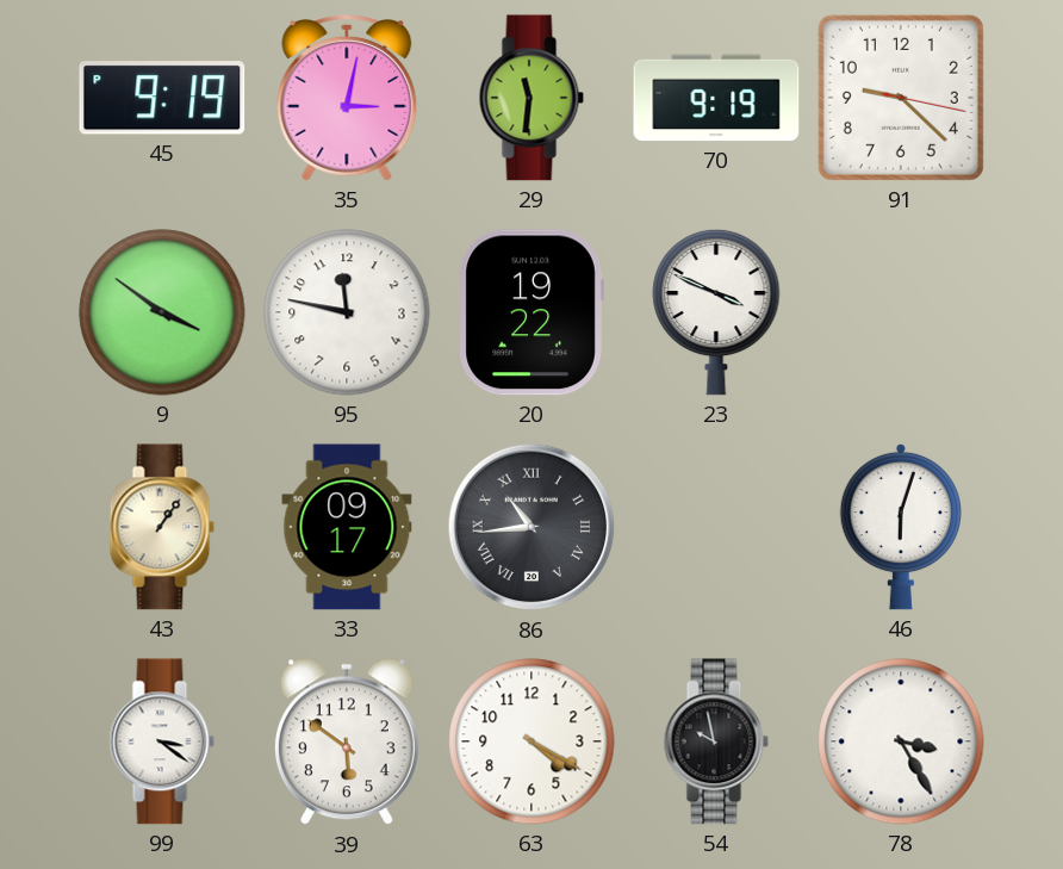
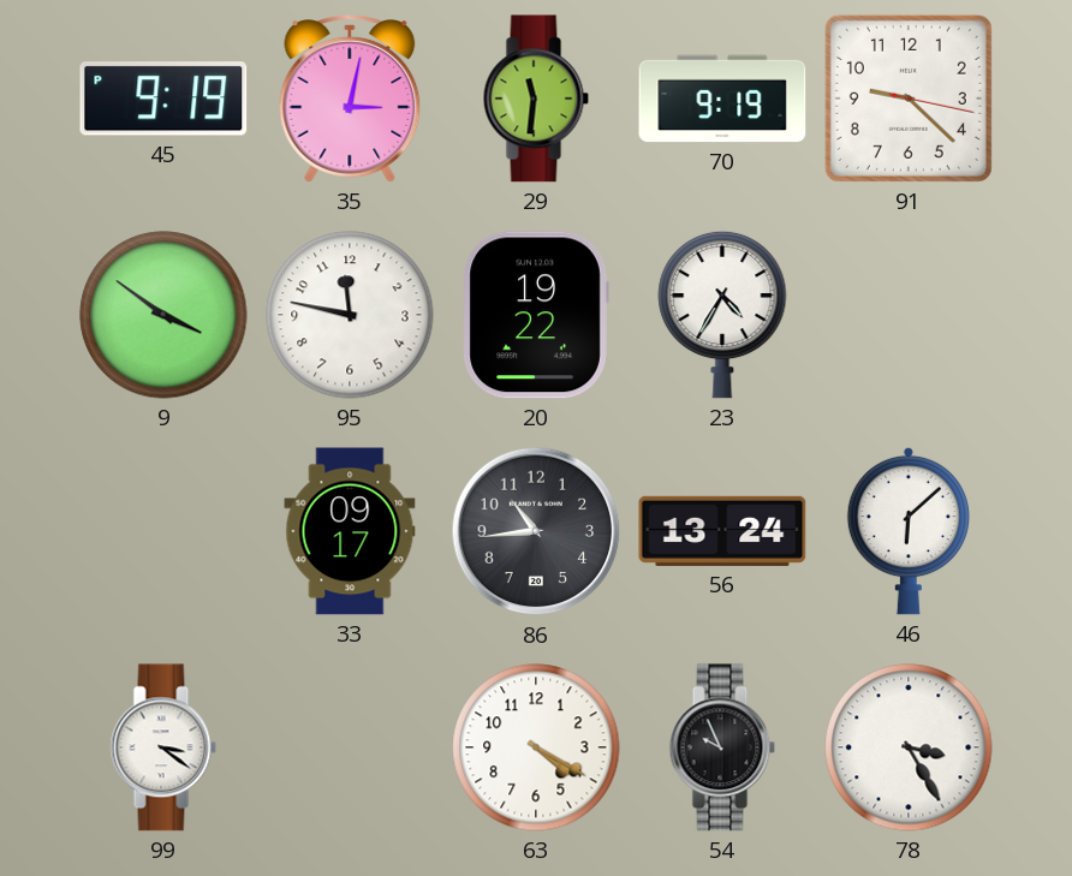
23: 3:49 -> 4:35 (722, 315)
43: 1:06 -> none (162, 527)
86 numerals: Roman -> Arabic (536, 531)
56: none -> 13:24 (722, 531)
46: 6:03 -> 6:08 (907, 531)
39: 5:51 -> none (347, 743)
54: 9:58 -> 9:56 (722, 747)
